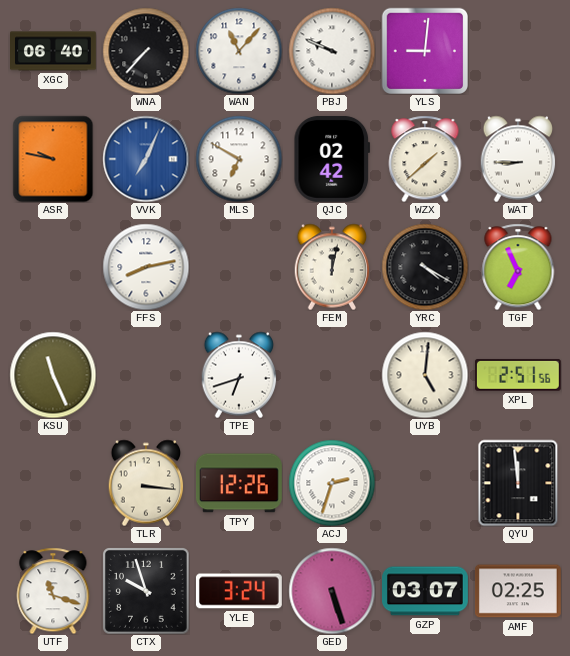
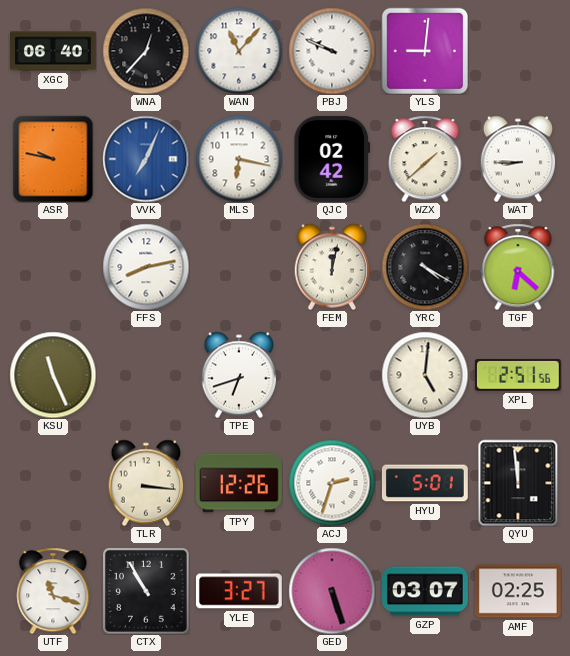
WNA: 7:37 -> 12:37 (146, 51)
MLS: 6:50 -> 6:17 (239, 159)
TGF: 6:56 -> 6:22 (518, 267)
HYU: none -> 5:01 (425, 483)
CTX: 9:57 -> 10:55 (146, 591)
YLE: 3:24 -> 3:27 (239, 591)
